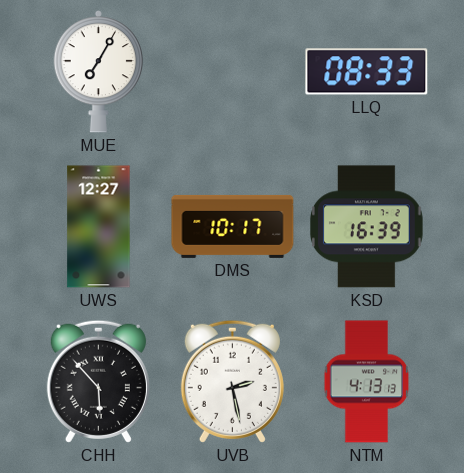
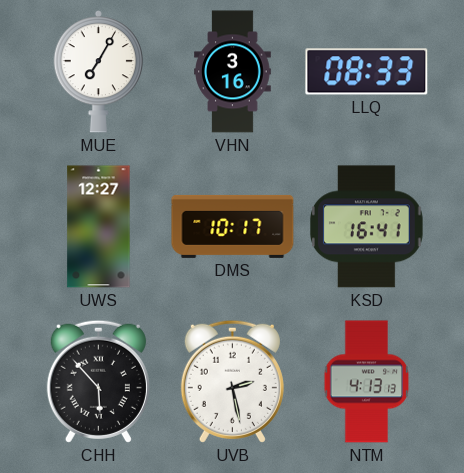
VHN: none -> 3:16 (233, 72)
KSD: 16:39 -> 16:41 (367, 227)
